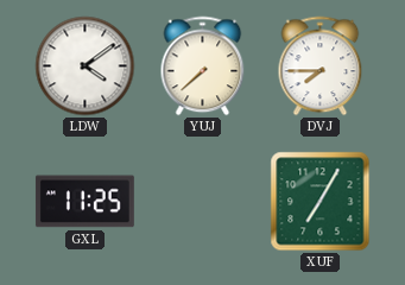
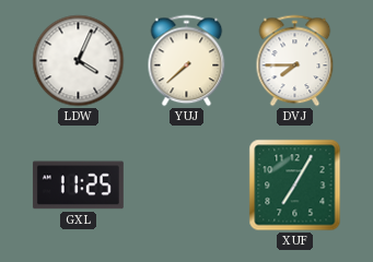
LDW: 4:09 -> 4:04 (79, 61)
